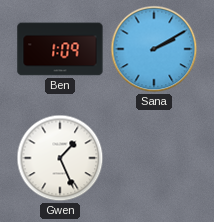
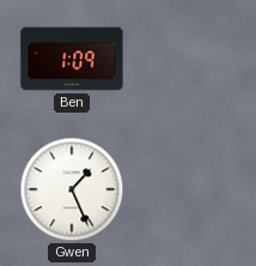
Sana: 2:10 -> none (154, 49)
